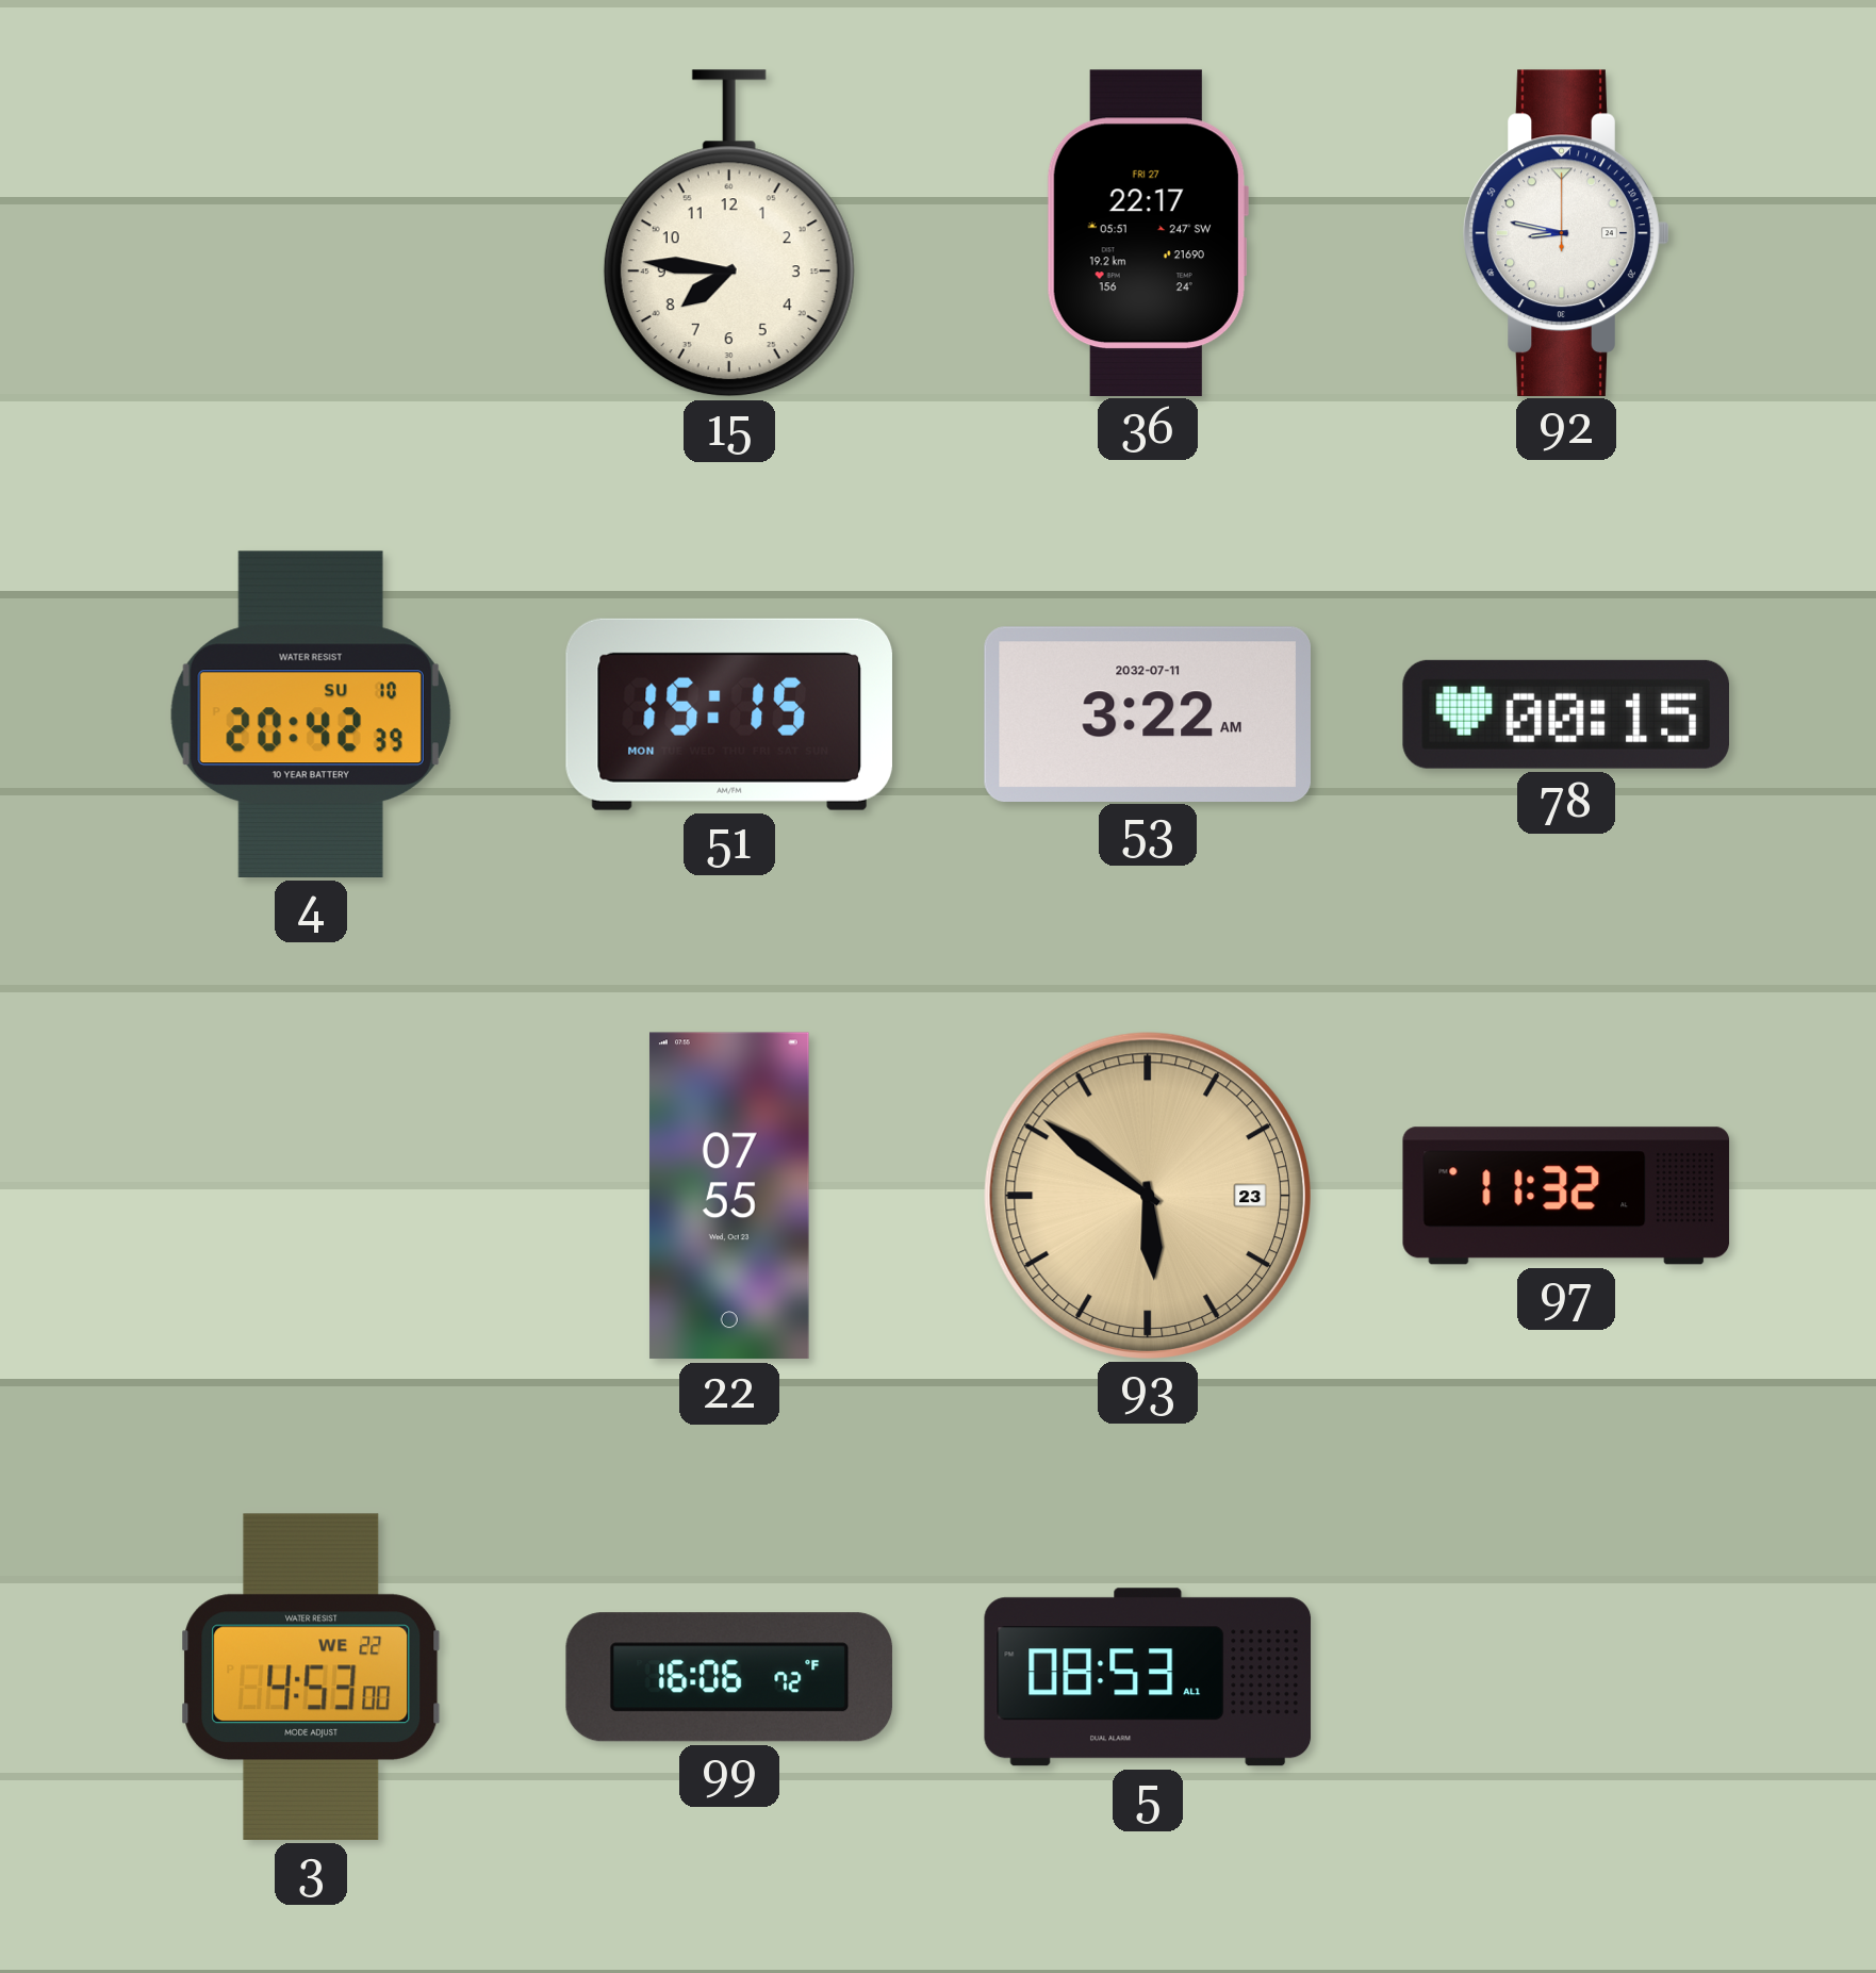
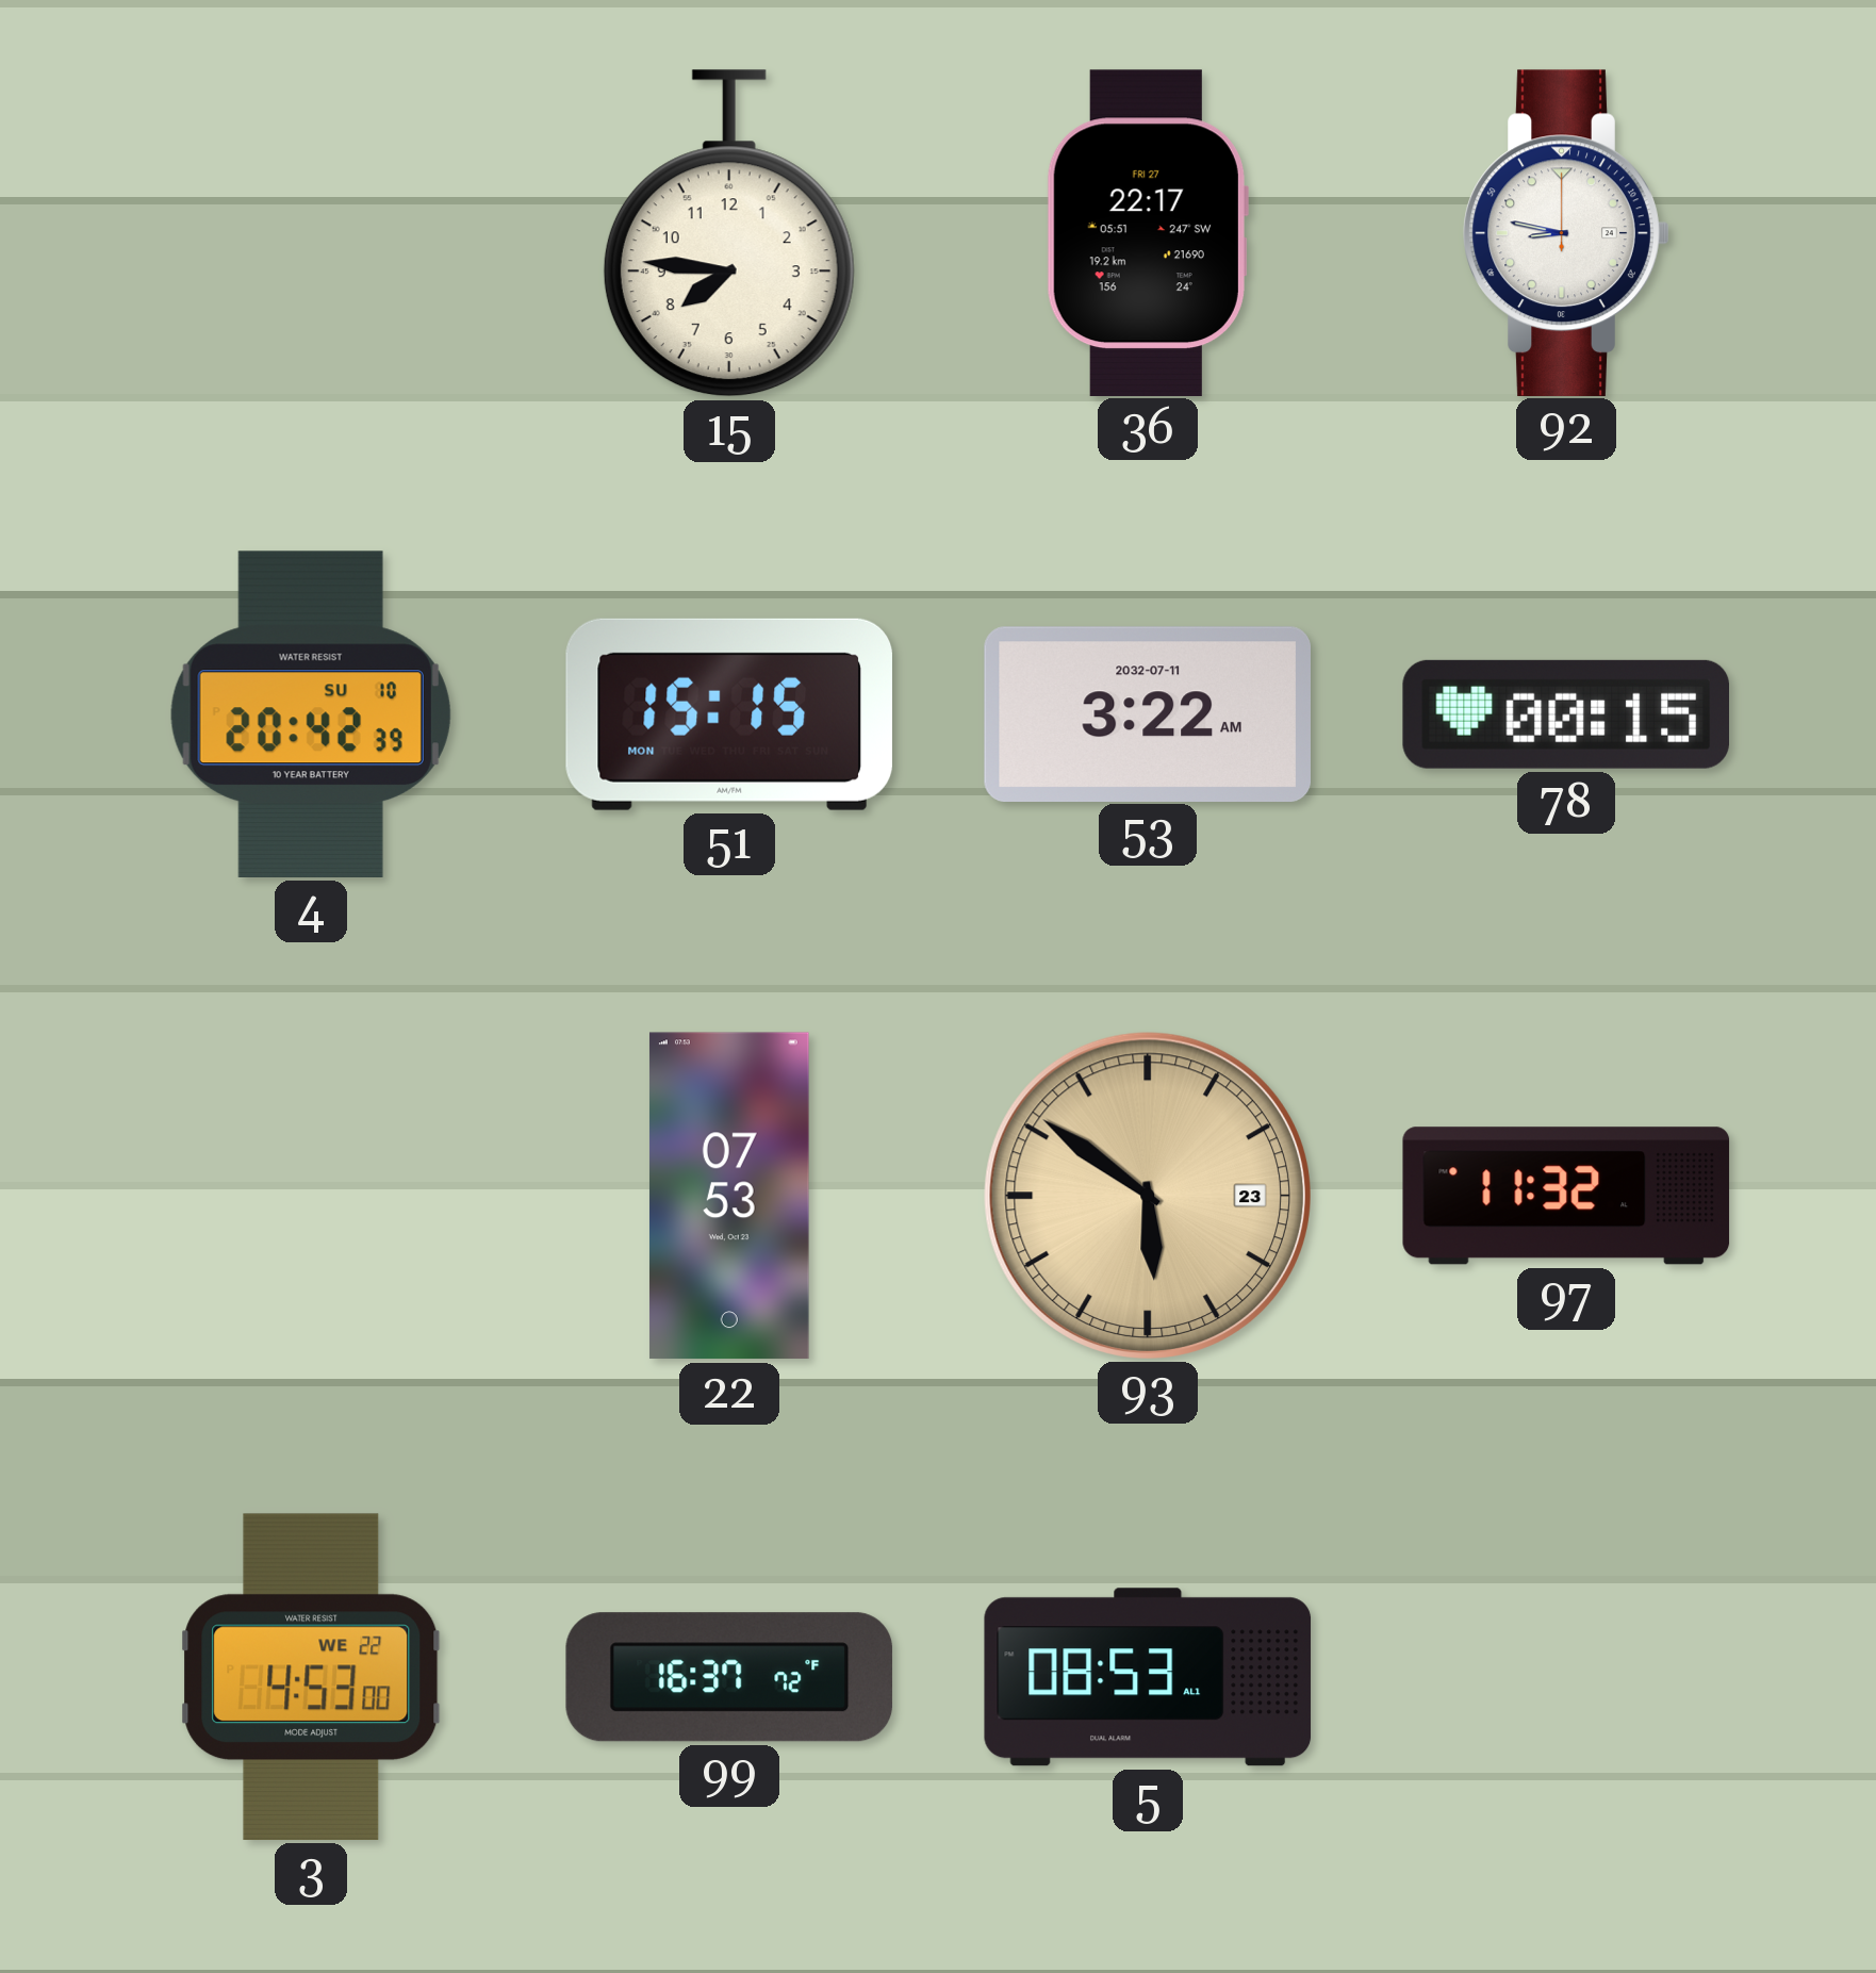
22: 07:55 -> 07:53 (729, 1196)
99: 16:06 -> 16:37 (729, 1677)
